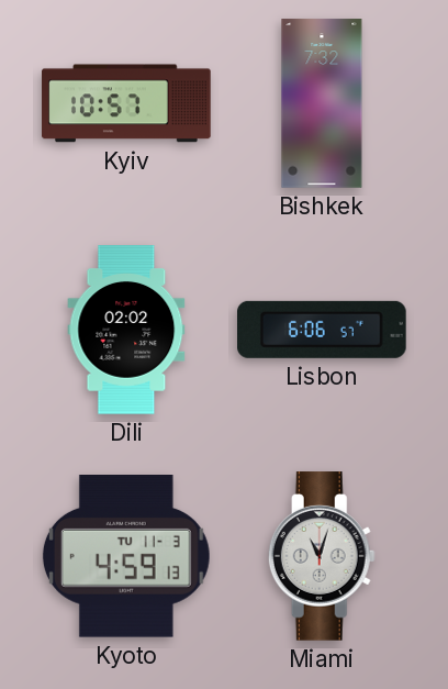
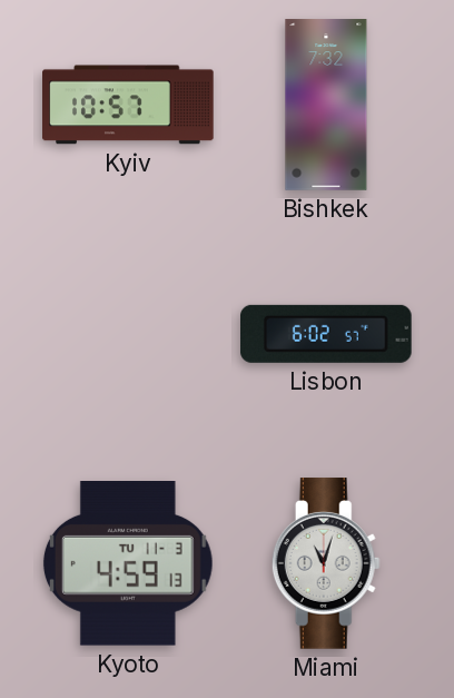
Dili: 02:02 -> none (126, 330)
Lisbon: 6:06 -> 6:02 (327, 334)
